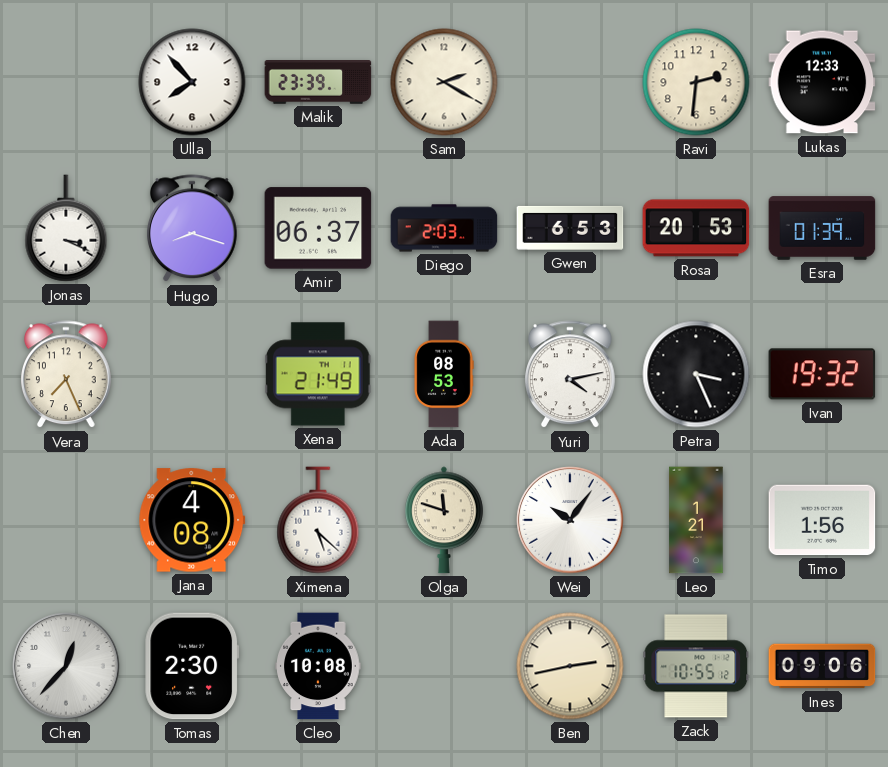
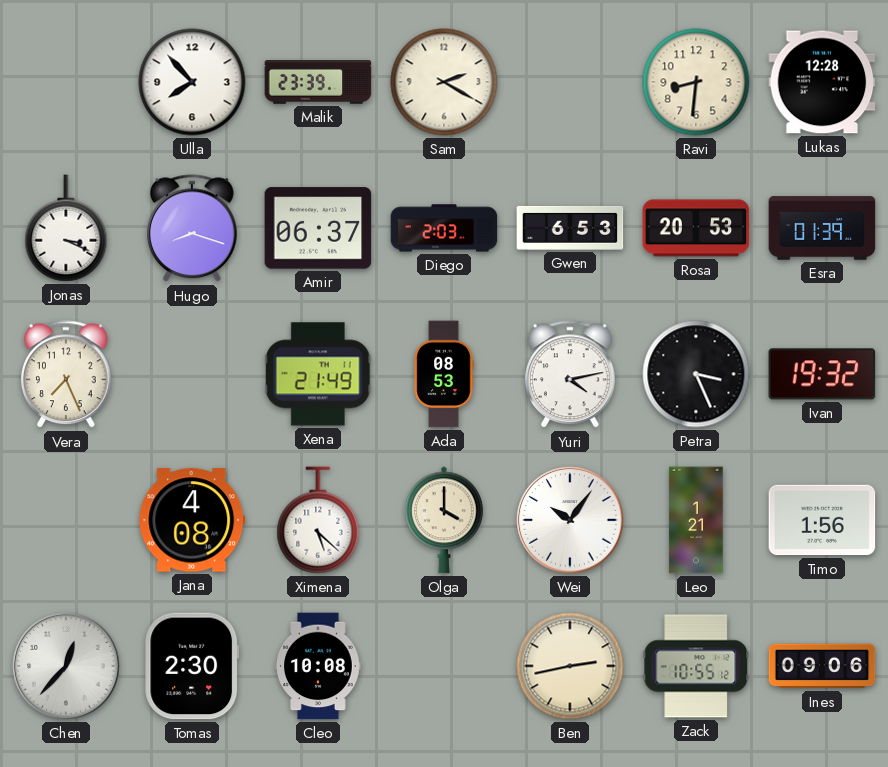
Ravi: 2:31 -> 8:31 (696, 82)
Lukas: 12:33 -> 12:28 (822, 82)
Olga: 11:48 -> 4:00 (445, 520)
